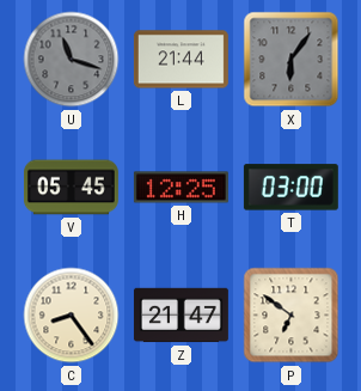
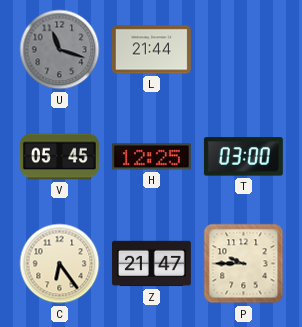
X: 6:06 -> none (292, 60)
C: 8:24 -> 6:24 (60, 264)
P: 6:51 -> 9:45 (244, 264)
